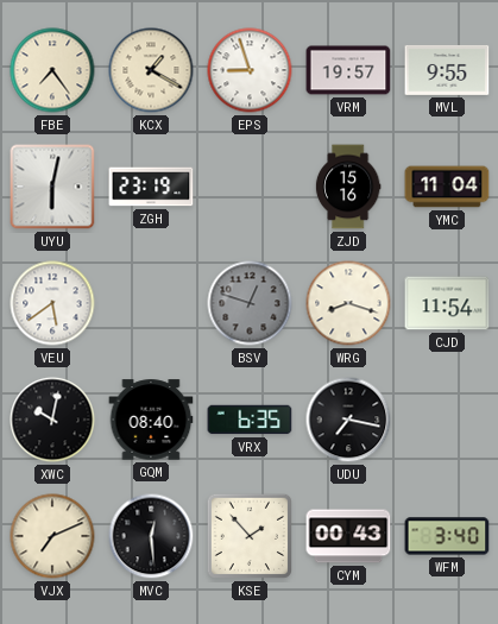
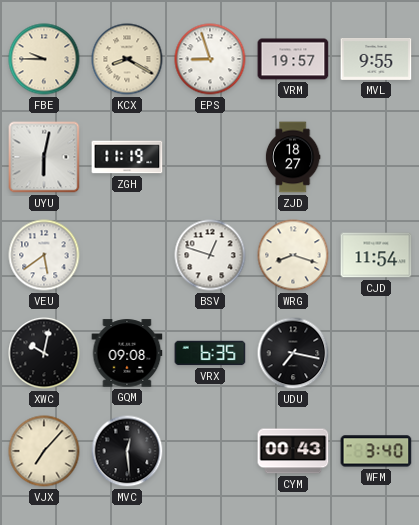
FBE: 7:24 -> 9:45 (44, 59)
KCX: 1:20 -> 8:20 (127, 59)
ZGH: 23:19 -> 11:19 (127, 157)
ZJD: 15:16 -> 18:27 (293, 157)
YMC: 11:04 -> none (447, 187)
BSV dial: grey -> white (210, 255)
GQM: 08:40 -> 09:08 (127, 353)
VJX: 7:11 -> 7:07 (44, 451)
KSE: 1:53 -> none (250, 536)
